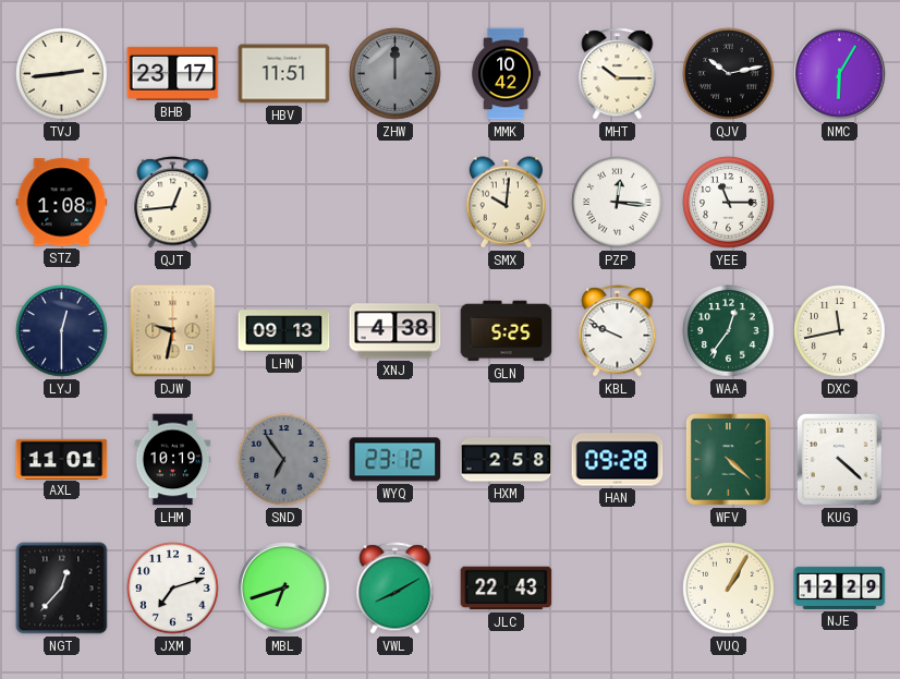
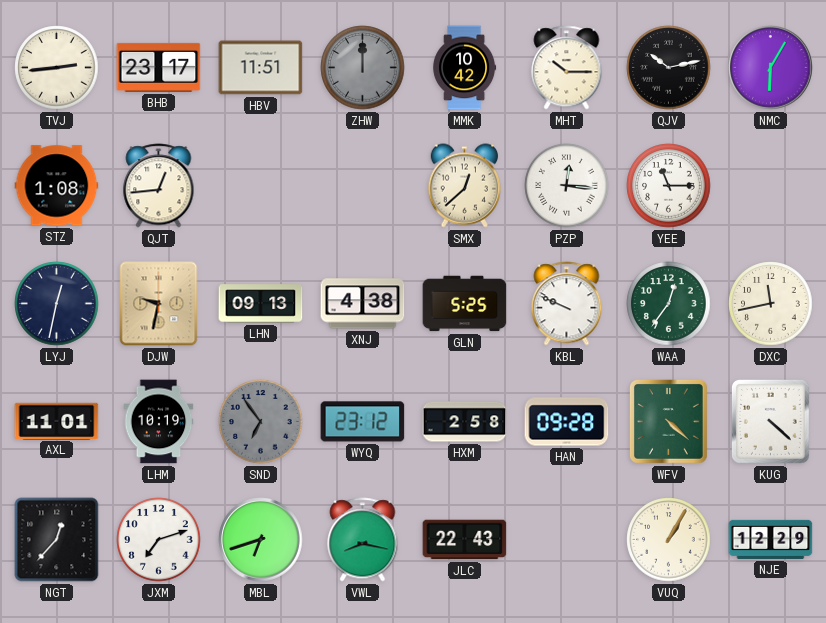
SMX: 10:01 -> 12:38 (465, 186)
LYJ: 12:30 -> 12:32 (57, 304)
VWL: 8:10 -> 8:17 (363, 540)
